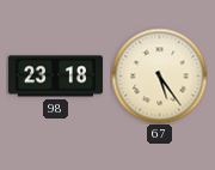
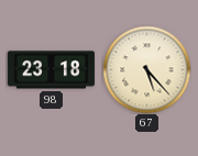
67: 5:24 -> 5:23 (146, 69)
